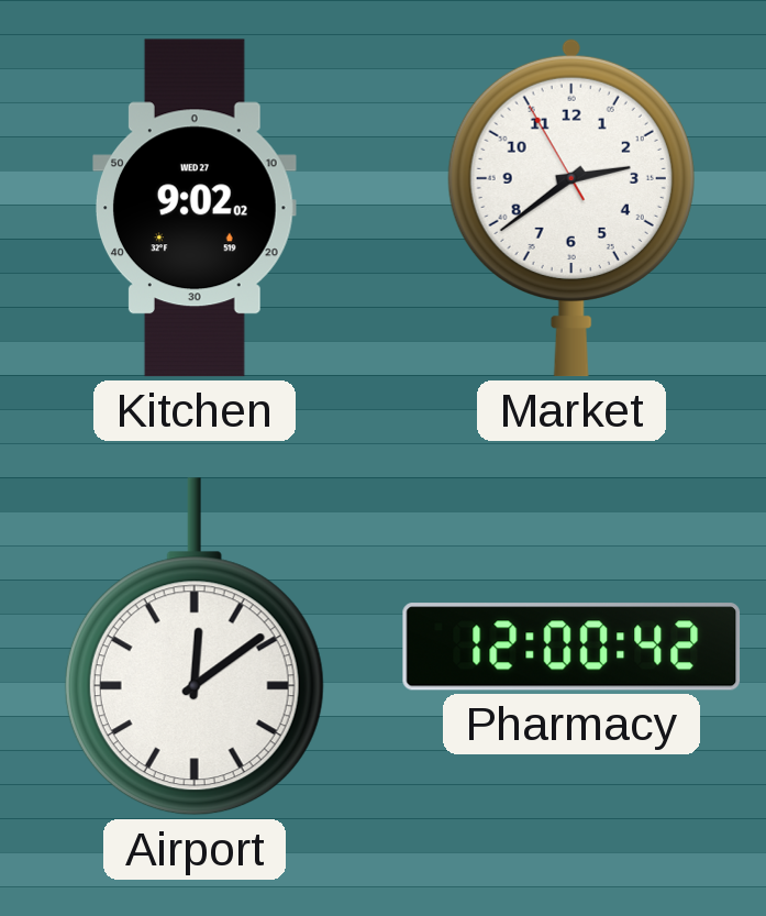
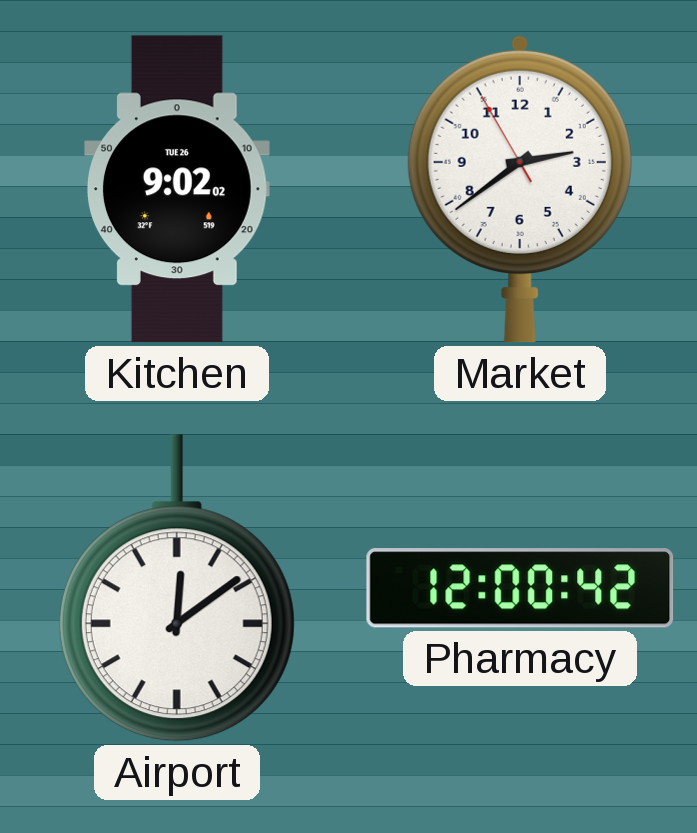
Kitchen date: WED 27 -> TUE 26 (178, 189)
